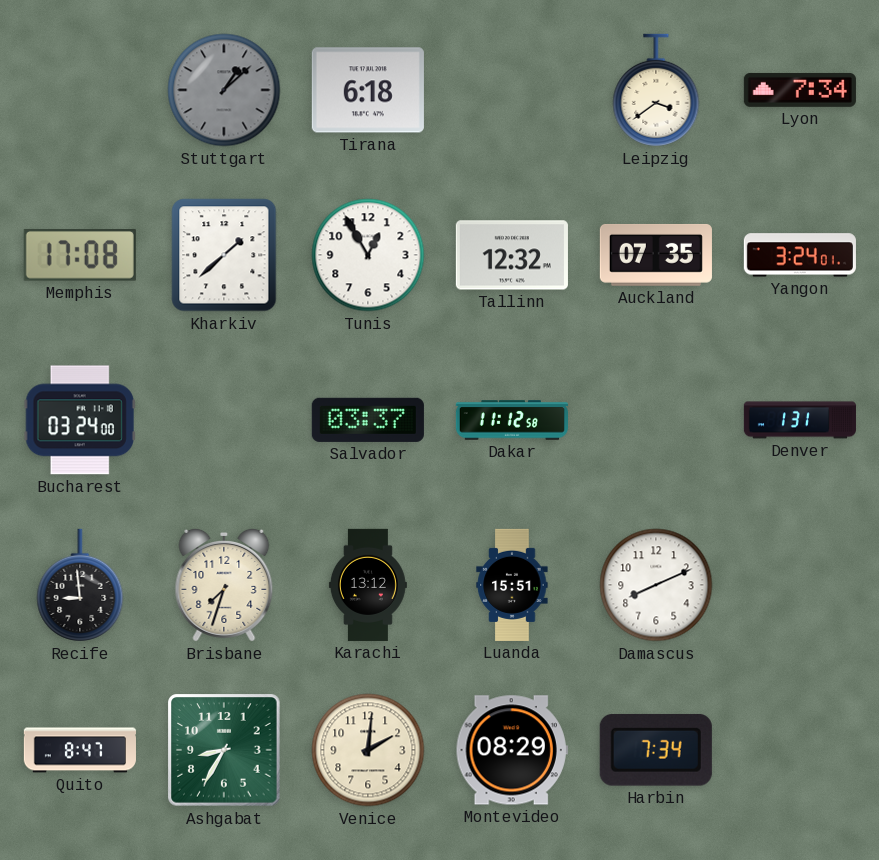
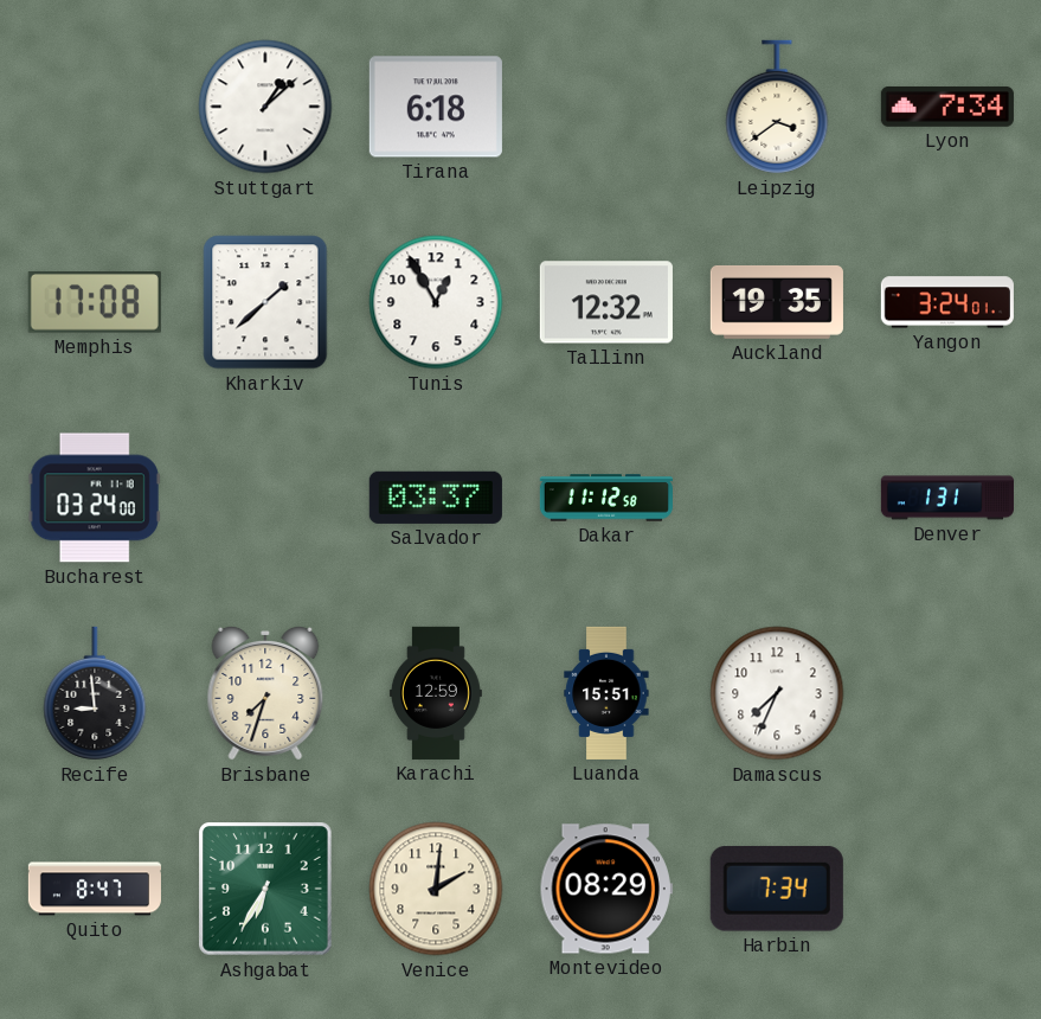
Stuttgart dial: grey -> white (265, 107)
Auckland: 07:35 -> 19:35 (777, 302)
Karachi: 13:12 -> 12:59 (436, 693)
Damascus: 8:11 -> 7:34 (777, 693)
Ashgabat: 8:35 -> 6:35 (265, 889)
